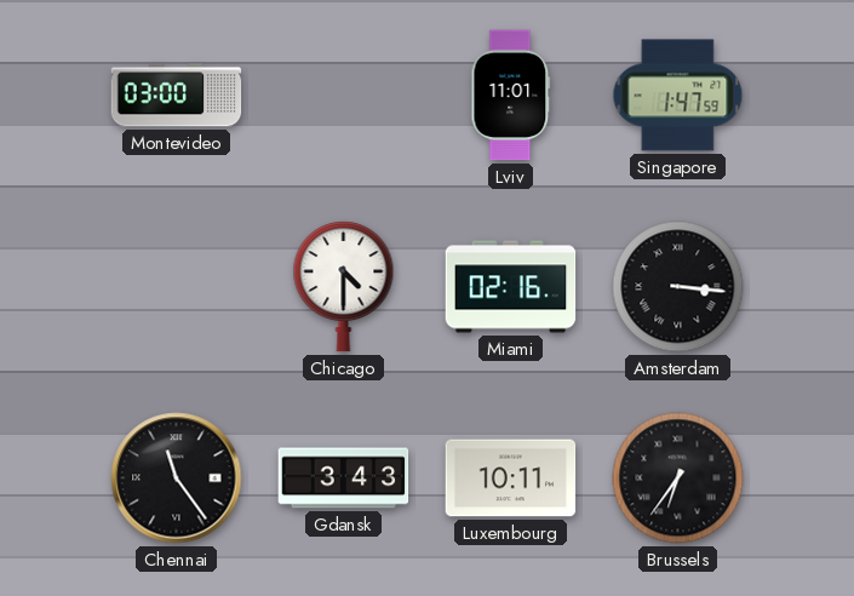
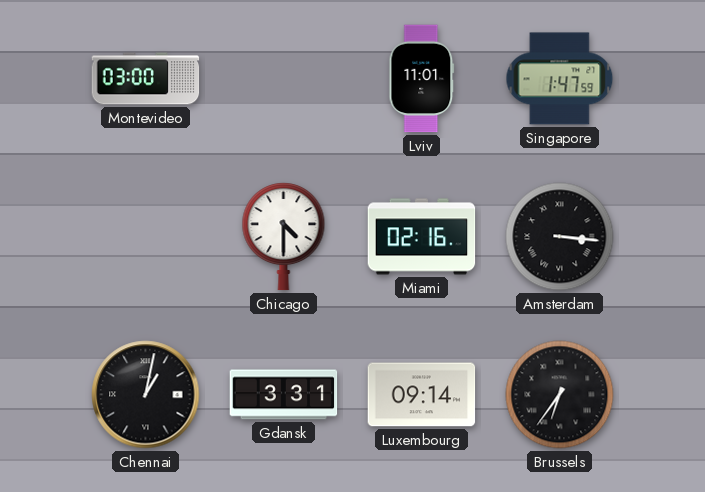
Chennai: 11:24 -> 1:02 (146, 395)
Gdansk: 3:43 -> 3:31 (284, 395)
Luxembourg: 10:11 -> 09:14 (422, 395)
